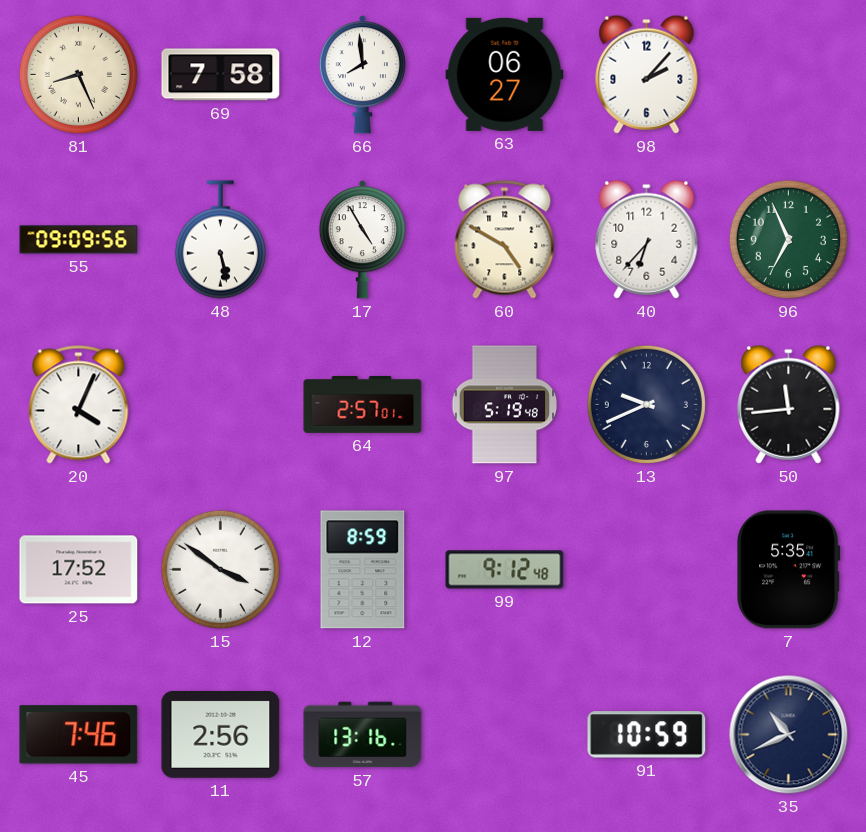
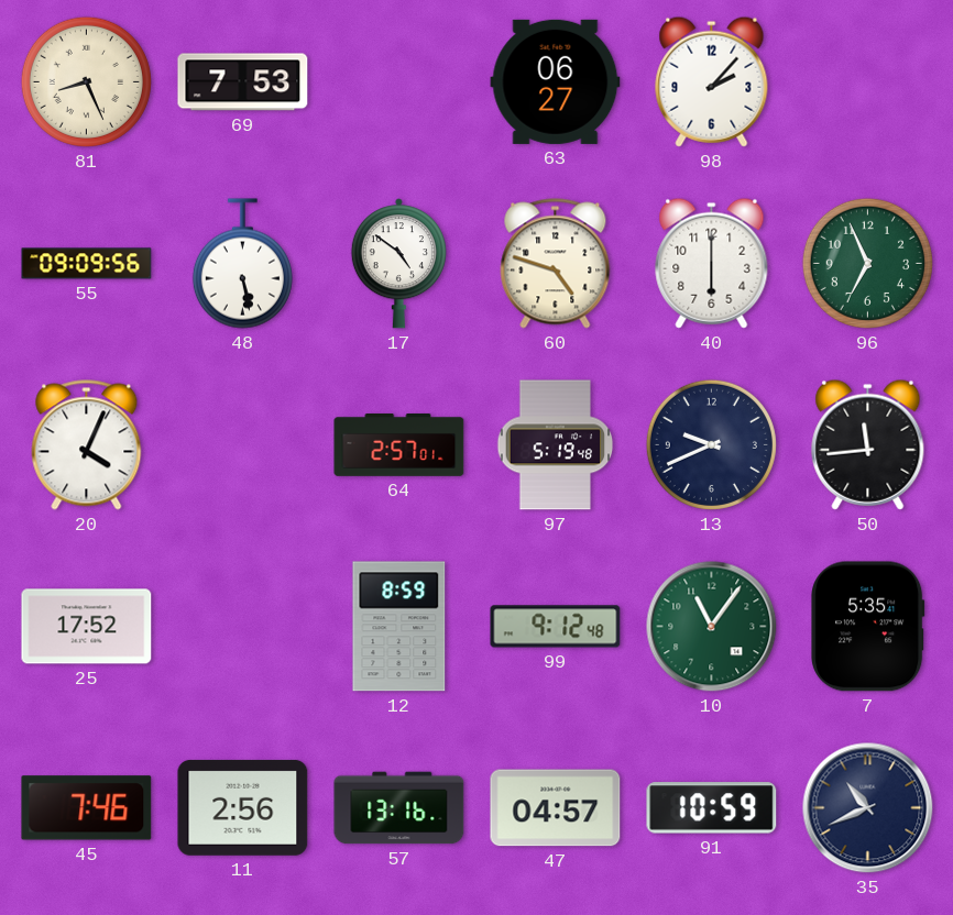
69: 7:58 -> 7:53 (243, 82)
66: 7:59 -> none (362, 75)
17: 4:55 -> 4:51 (398, 264)
60: 4:50 -> 4:48 (556, 264)
40: 6:37 -> 6:00 (712, 263)
15: 3:51 -> none (220, 569)
10: none -> 11:06 (712, 627)
47: none -> 04:57 (556, 808)
